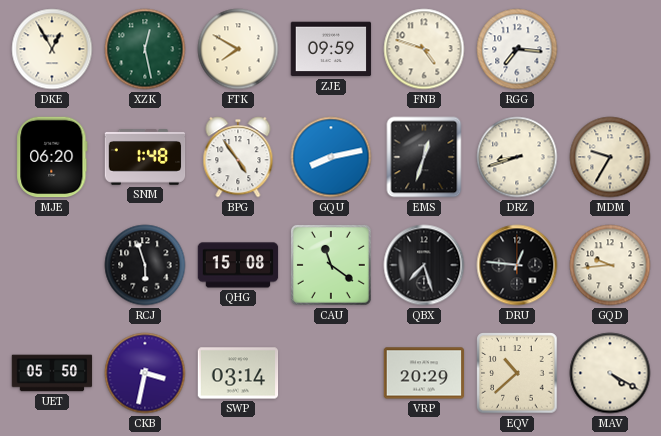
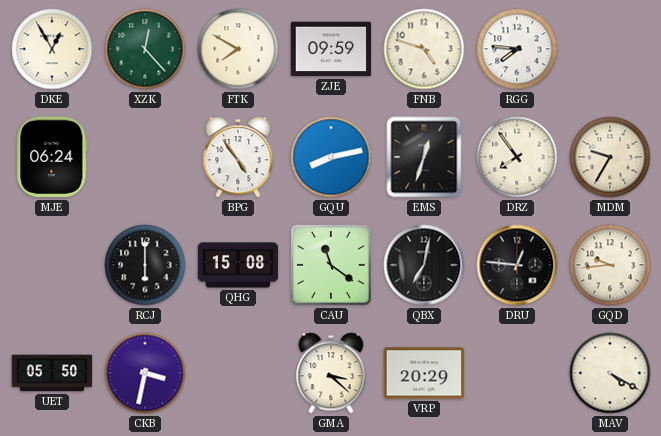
XZK: 12:28 -> 12:23 (145, 49)
RGG: 7:16 -> 7:46 (517, 49)
MJE: 06:20 -> 06:24 (52, 157)
SNM: 1:48 -> none (145, 158)
DRZ: 8:42 -> 7:54 (517, 157)
RCJ: 5:57 -> 6:00 (145, 265)
QBX: 7:27 -> 7:02 (424, 265)
SWP: 03:14 -> none (238, 373)
GMA: none -> 3:22 (331, 373)
EQV: 10:38 -> none (517, 373)
